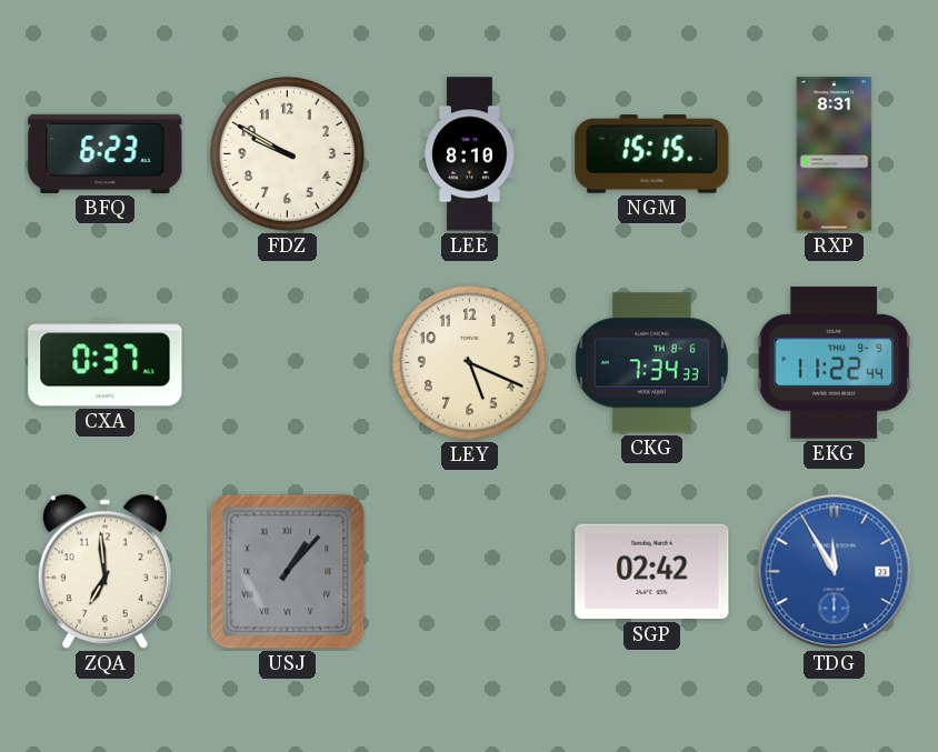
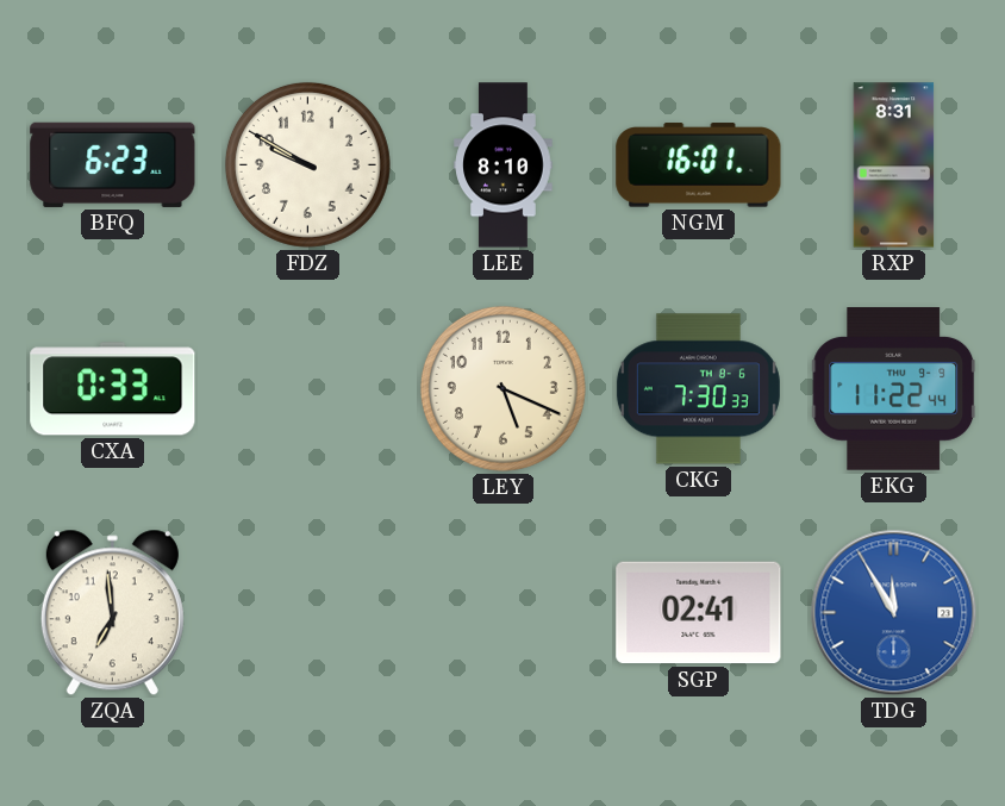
NGM: 15:15 -> 16:01 (699, 165)
CXA: 0:37 -> 0:33 (113, 389)
CKG: 7:34 -> 7:30 (698, 389)
USJ: 1:07 -> none (288, 572)
SGP: 02:42 -> 02:41 (699, 613)
